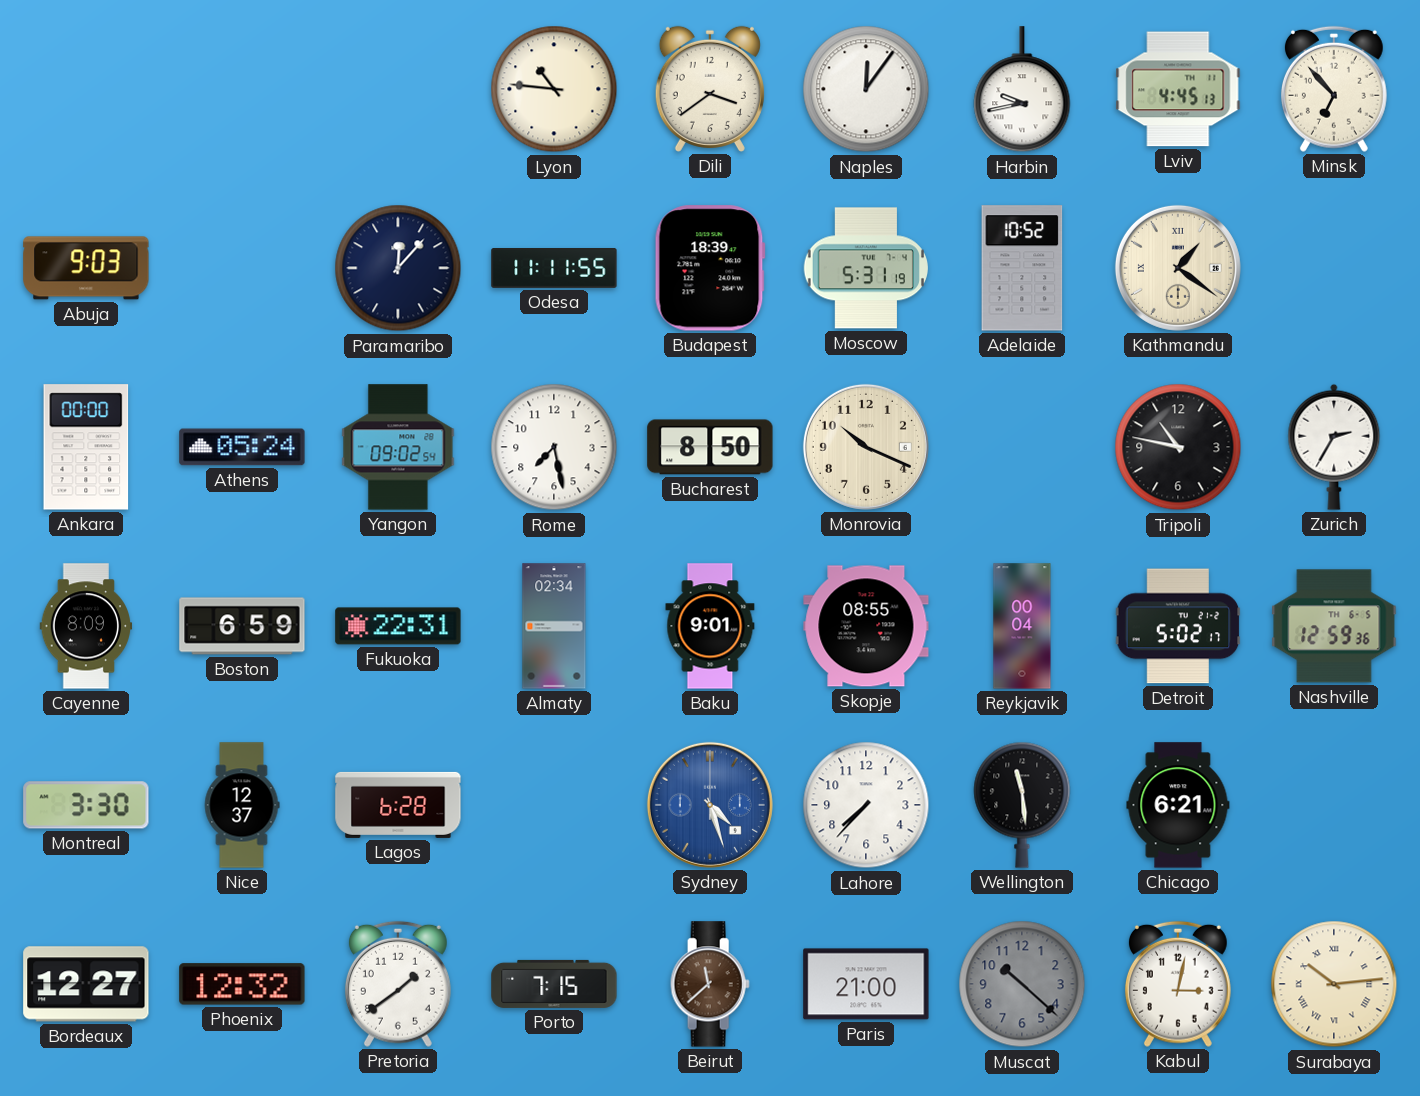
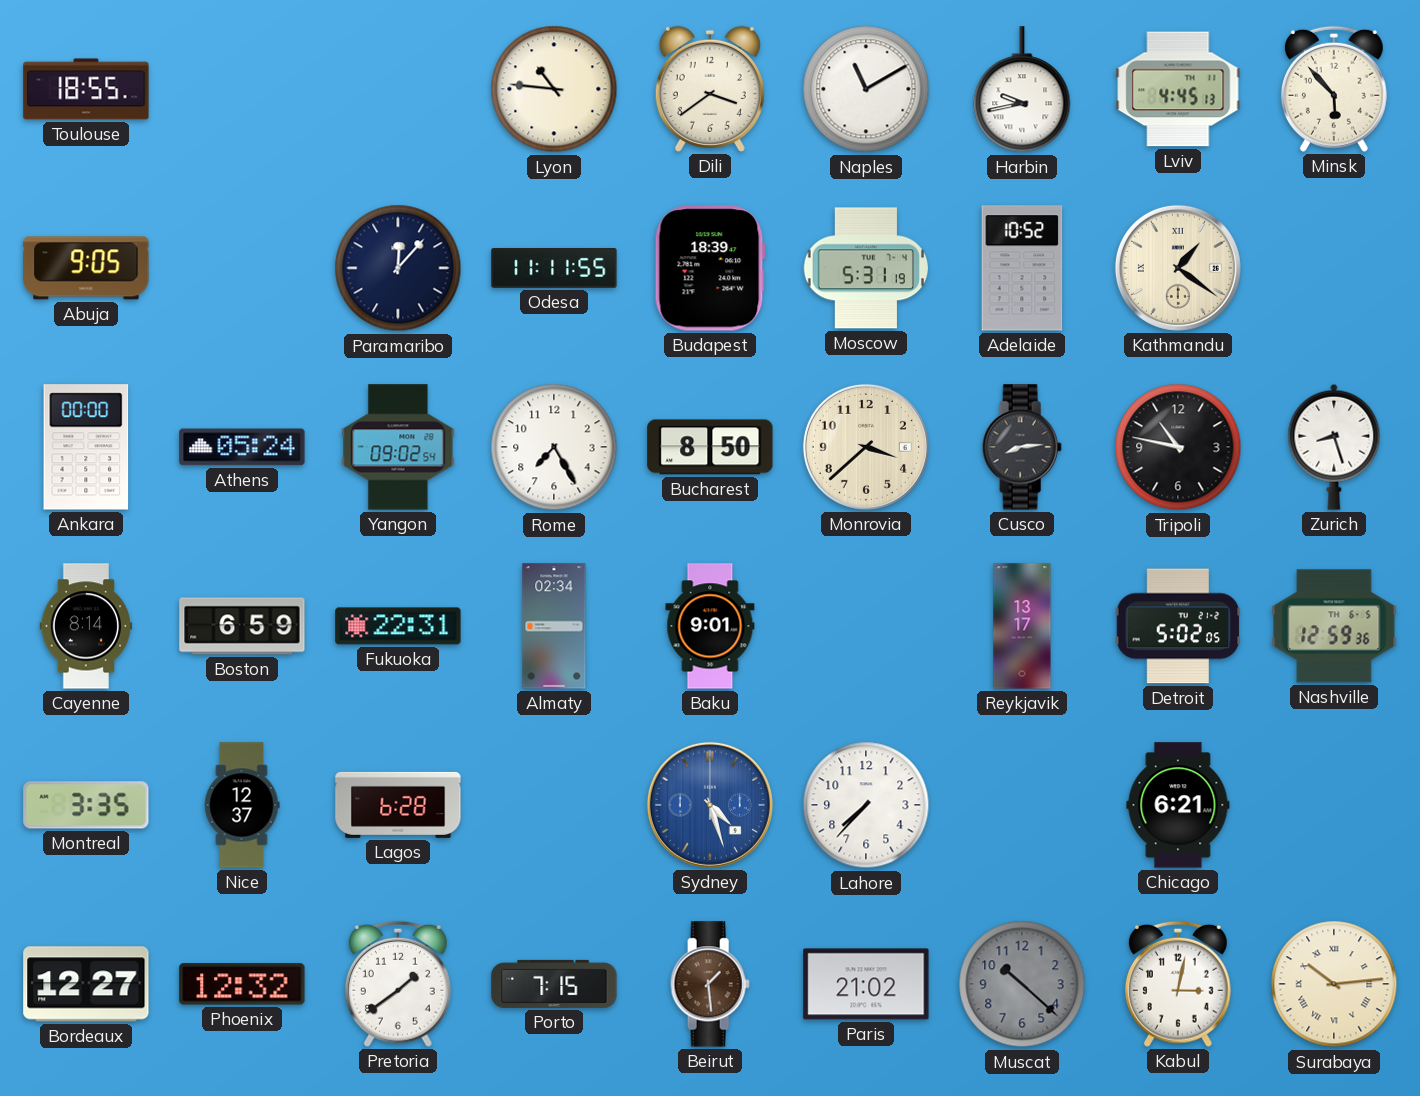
Toulouse: none -> 18:55 (86, 89)
Naples: 12:06 -> 11:10 (866, 89)
Minsk: 6:53 -> 5:53 (1334, 89)
Abuja: 9:03 -> 9:05 (86, 268)
Rome: 7:28 -> 7:25 (554, 447)
Monrovia: 10:19 -> 3:38 (866, 447)
Cusco: none -> 8:14 (1022, 447)
Zurich: 2:35 -> 8:27 (1334, 447)
Cayenne: 8:09 -> 8:14 (86, 626)
Skopje: 08:55 -> none (866, 626)
Reykjavik: 00:04 -> 13:17 (1022, 626)
Detroit: 5:02:17 -> 5:02:05 (1178, 626)
Montreal: 3:30 -> 3:35 (86, 805)
Wellington: 11:29 -> none (1022, 805)
Beirut: 11:38 -> 1:29 (710, 984)
Paris: 21:00 -> 21:02 (866, 984)
